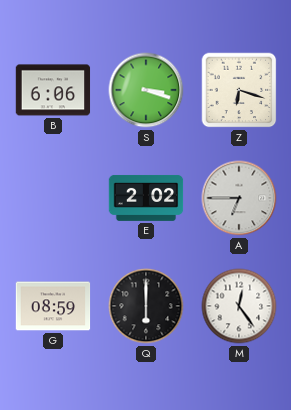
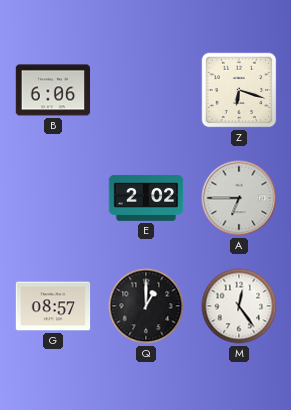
S: 3:18 -> none (146, 90)
G: 08:59 -> 08:57 (53, 306)
Q: 6:00 -> 1:00 (146, 306)
